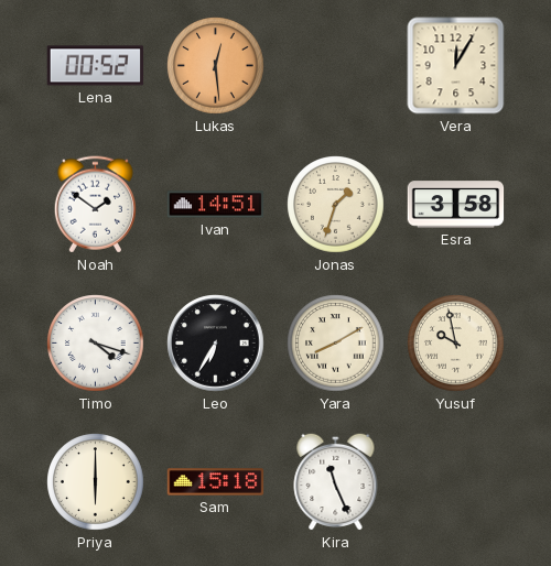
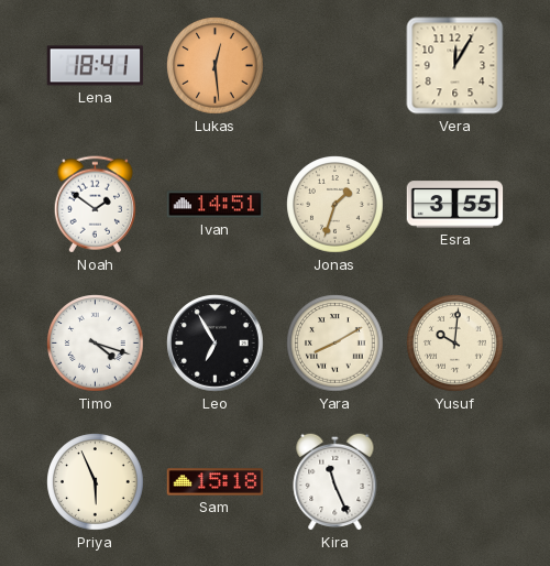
Lena: 00:52 -> 18:41 (96, 66)
Esra: 3:58 -> 3:55 (455, 205)
Leo: 6:35 -> 6:55 (216, 344)
Yusuf: 9:58 -> 10:01 (455, 344)
Priya: 6:00 -> 5:56 (96, 482)
